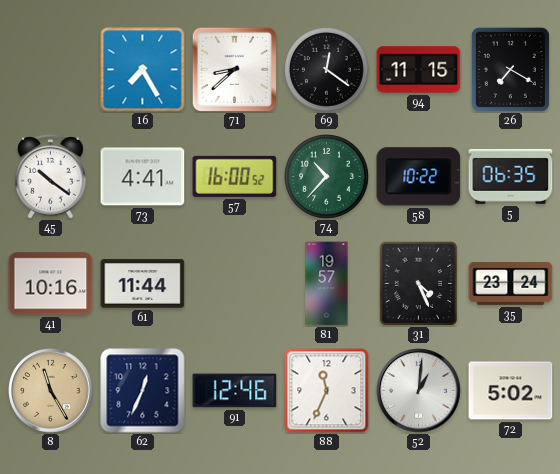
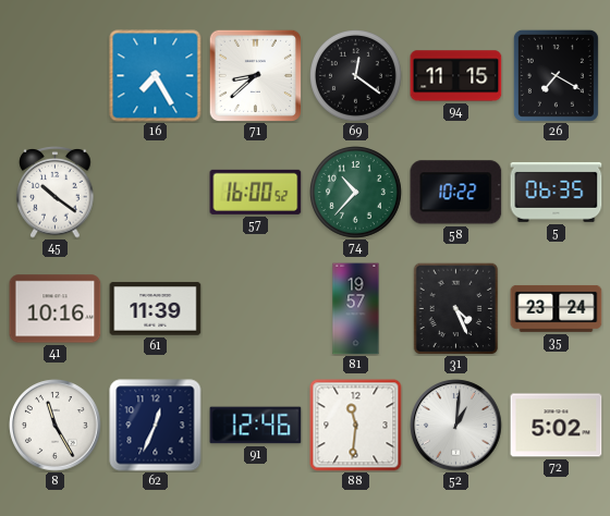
73: 4:41 -> none (143, 177)
61: 11:44 -> 11:39 (156, 309)
8 dial: champagne -> white (56, 426)
88: 11:34 -> 11:31 (356, 426)
